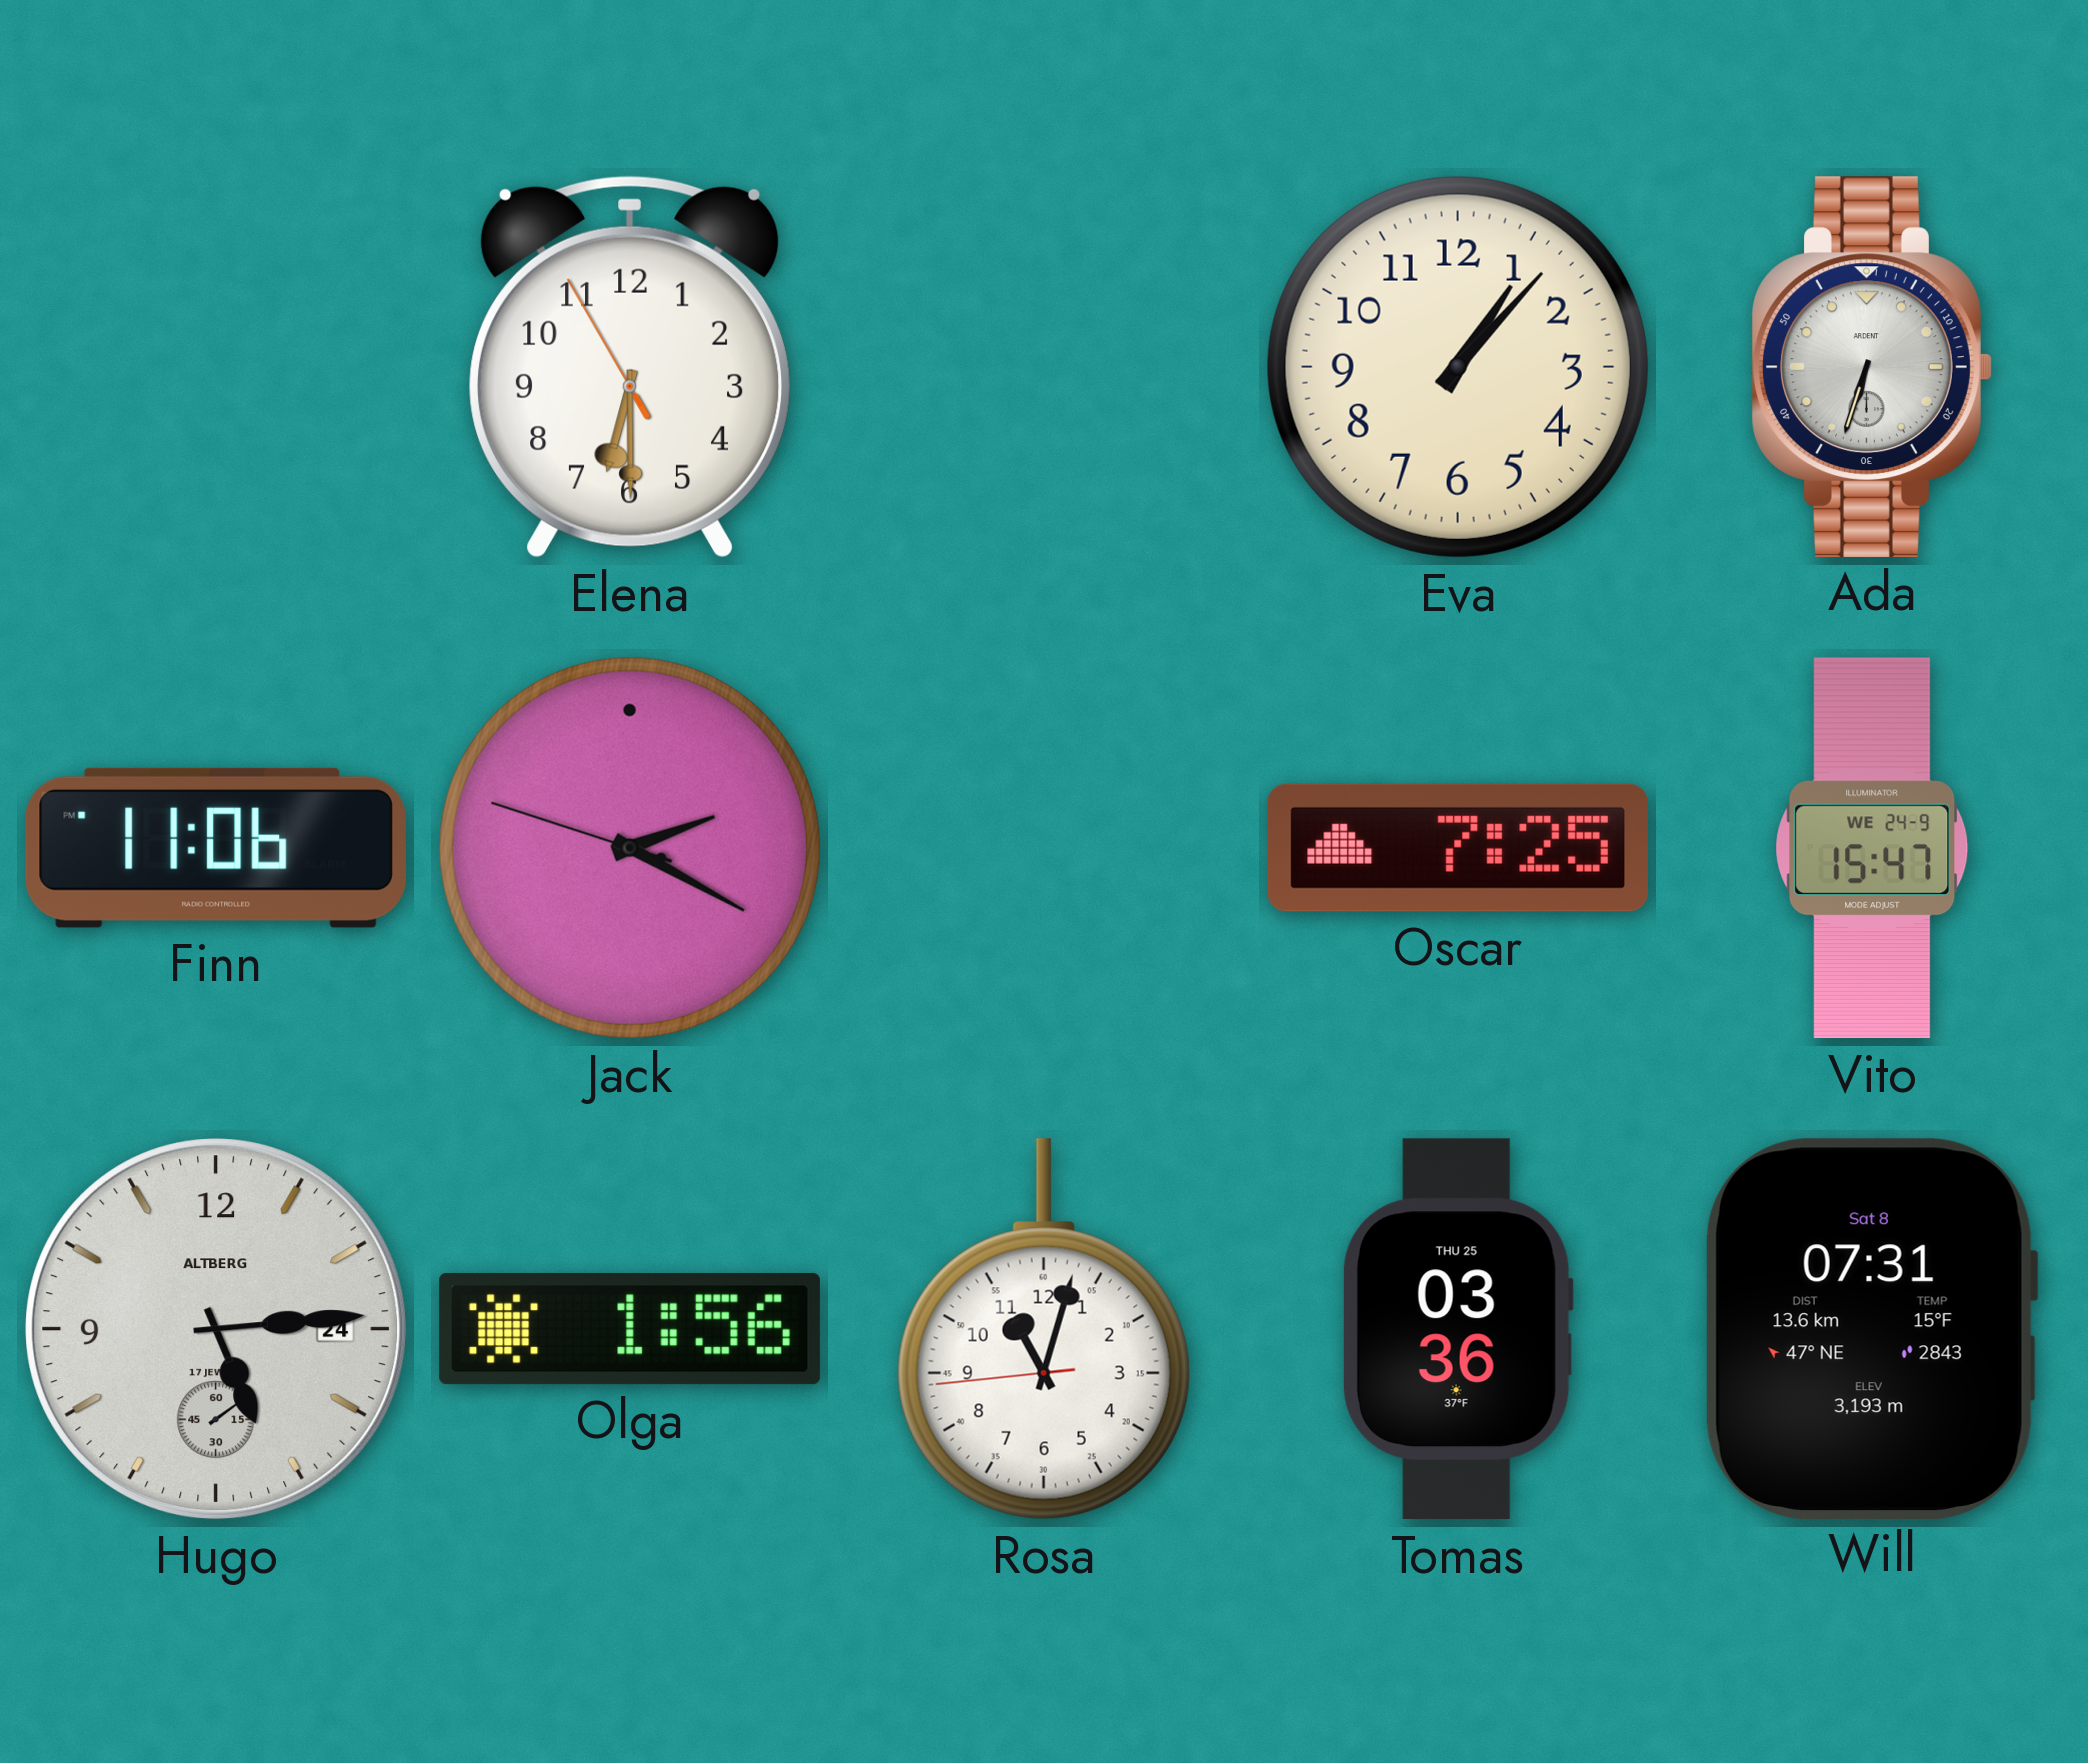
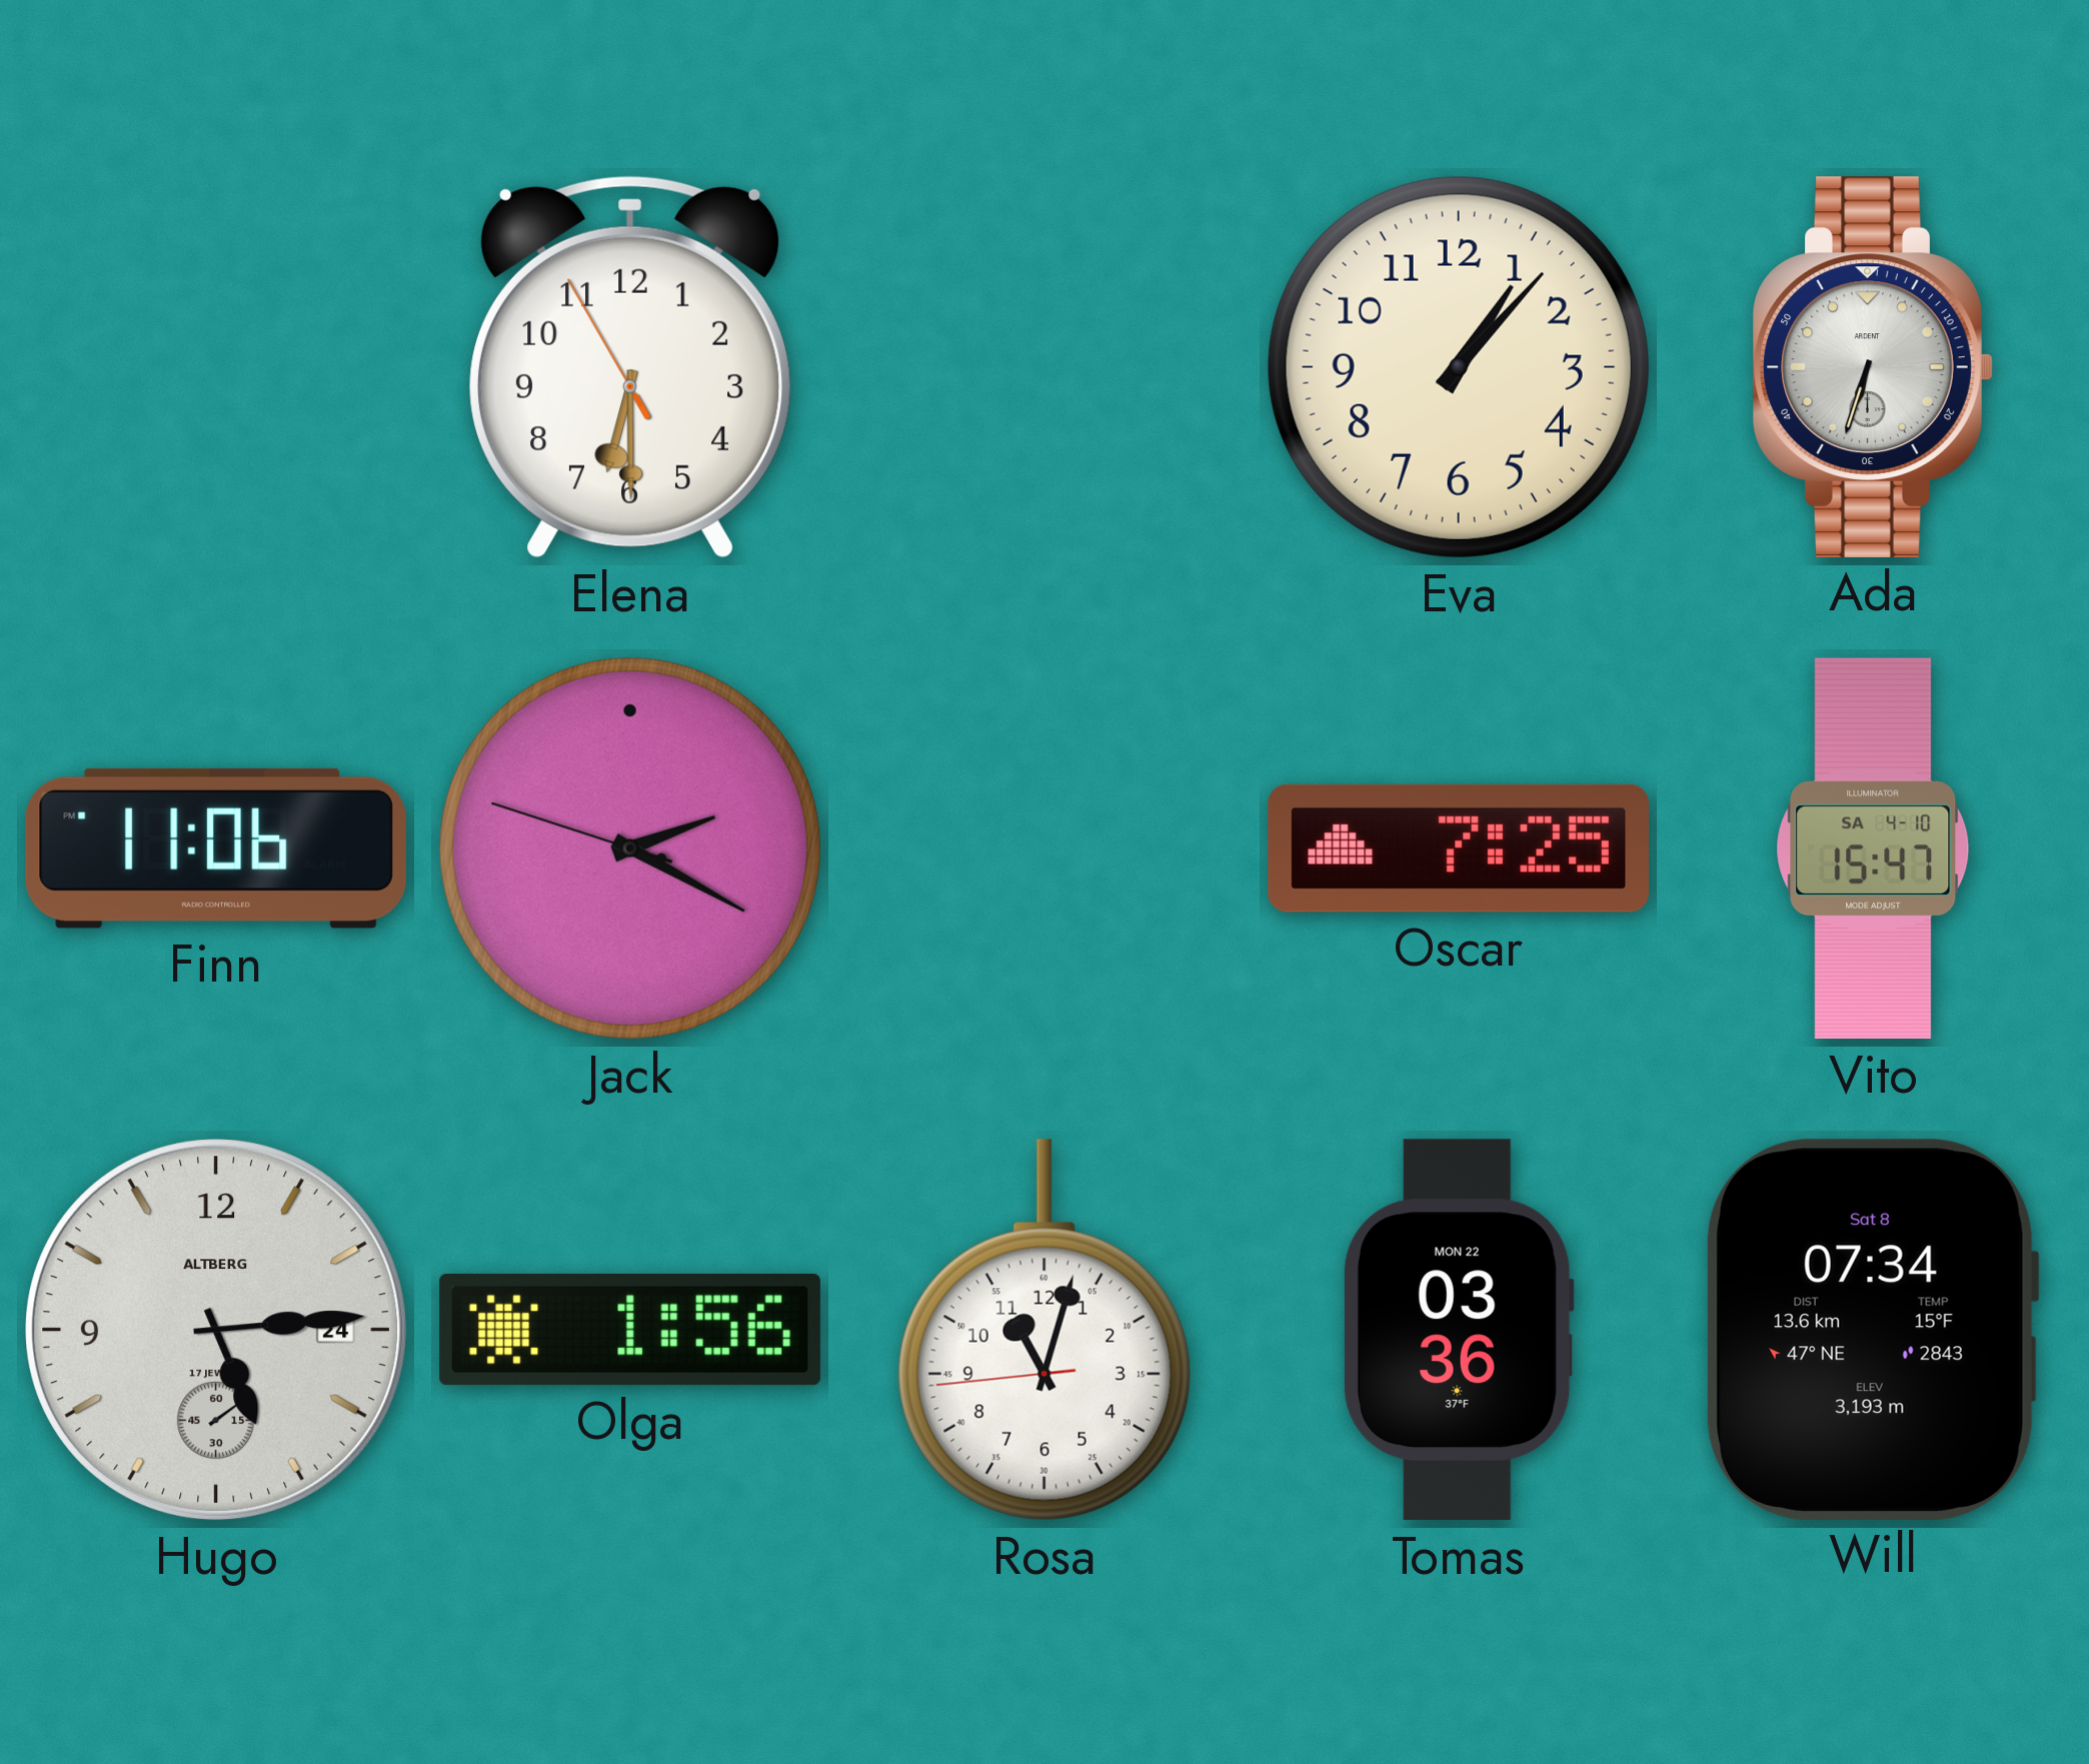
Vito date: WE 24-9 -> SA 4-10 (1873, 848)
Tomas date: THU 25 -> MON 22 (1459, 1330)
Will: 07:31 -> 07:34 (1873, 1329)
